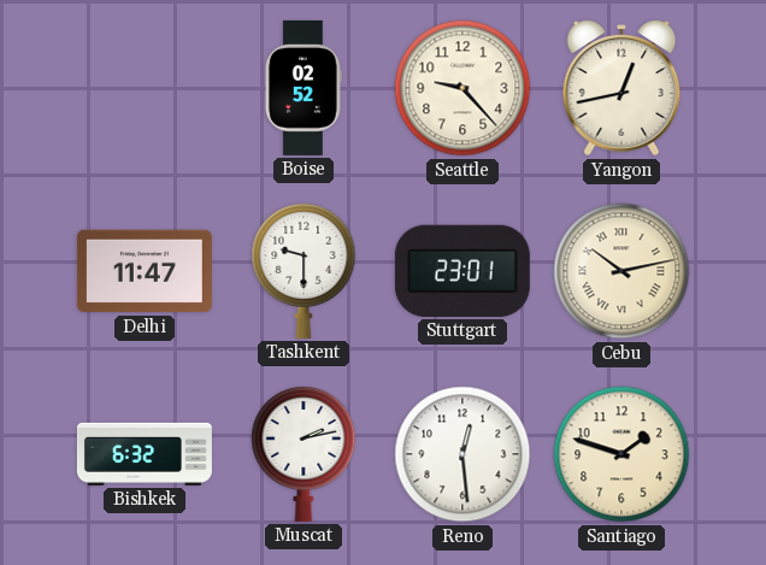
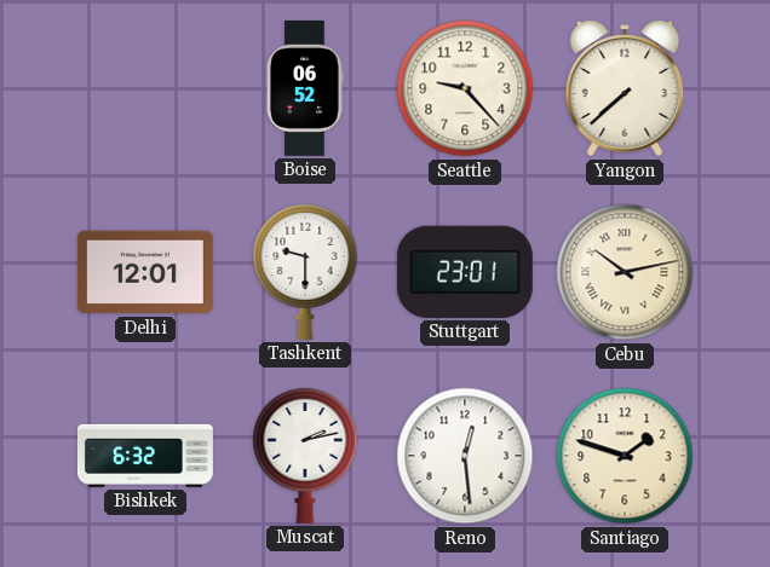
Boise: 02:52 -> 06:52 (305, 88)
Yangon: 12:43 -> 7:38 (625, 88)
Delhi: 11:47 -> 12:01 (145, 272)
